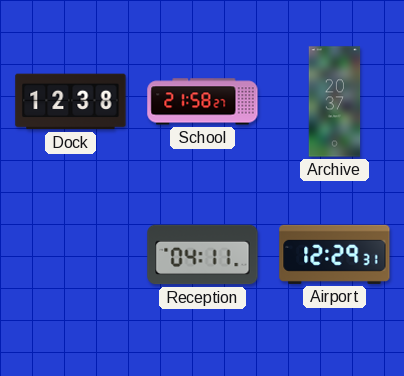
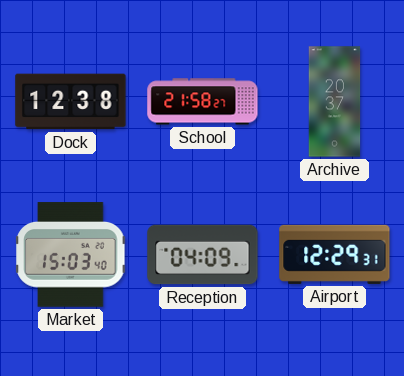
Market: none -> 15:03 (71, 255)
Reception: 04:11 -> 04:09 (203, 255)
